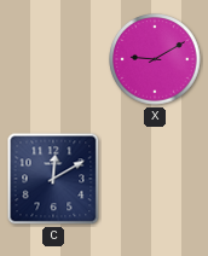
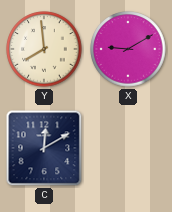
Y: none -> 7:59 (44, 49)
